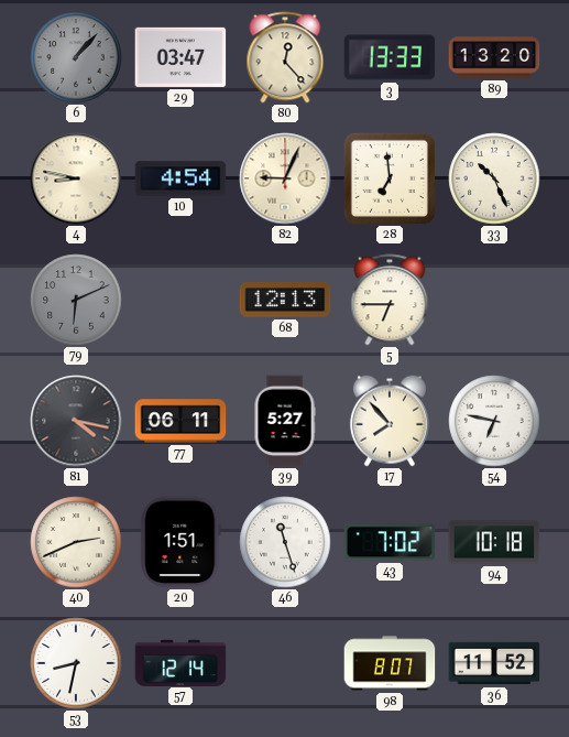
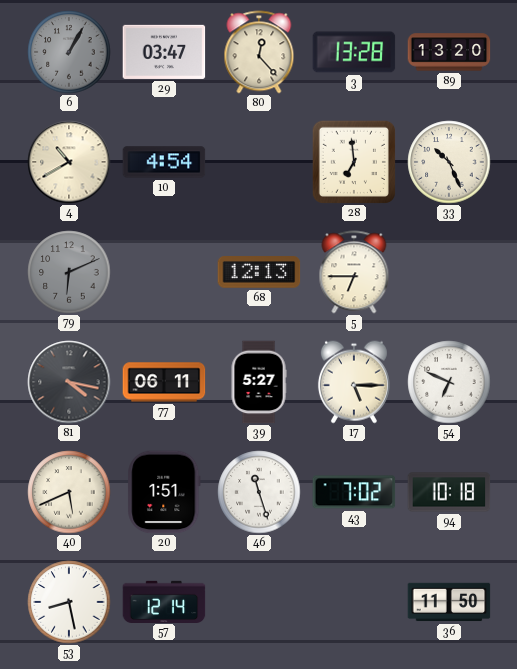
6: 1:07 -> 1:05 (69, 52)
3: 13:33 -> 13:28 (354, 52)
4: 8:47 -> 10:40 (69, 162)
82: 9:04 -> none (285, 178)
17: 7:53 -> 5:15 (354, 382)
54: 6:47 -> 6:49 (449, 382)
40: 2:41 -> 5:41 (69, 492)
53: 8:32 -> 8:28 (69, 602)
98: 8:07 -> none (390, 663)
36: 11:52 -> 11:50 (449, 602)
